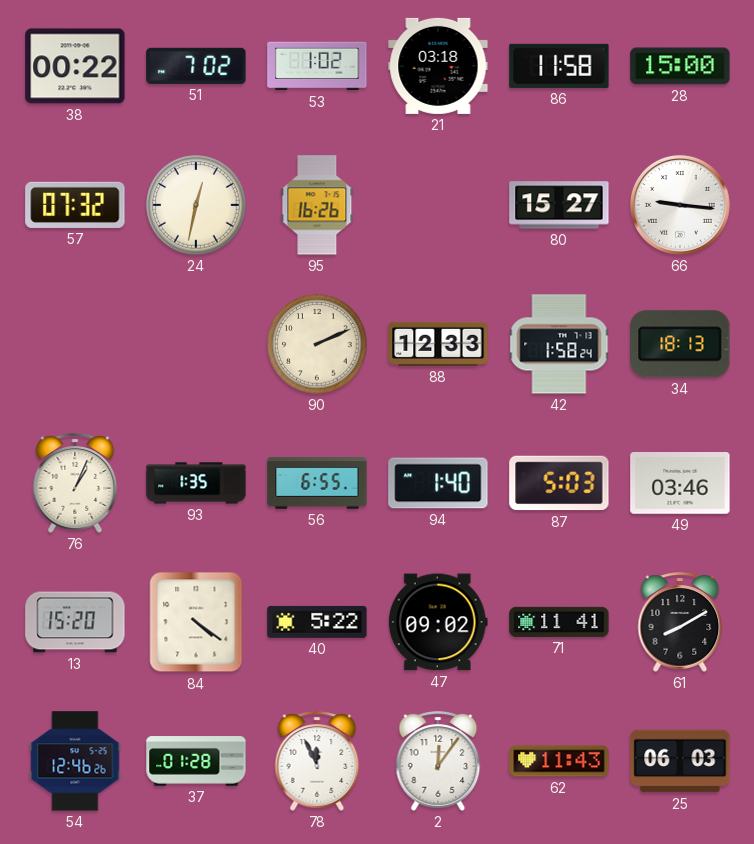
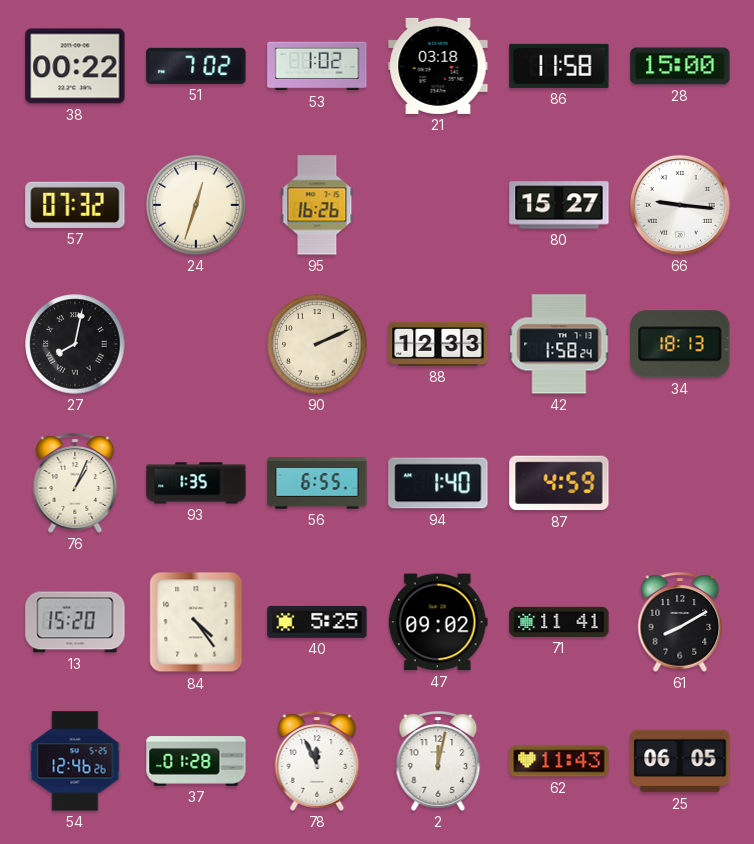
24: 12:32 -> 12:33 (196, 205)
27: none -> 8:02 (75, 344)
87: 5:03 -> 4:59 (559, 483)
49: 03:46 -> none (680, 484)
84: 4:21 -> 4:24 (196, 622)
40: 5:22 -> 5:25 (317, 622)
2: 12:06 -> 12:02 (438, 761)
25: 06:03 -> 06:05 (680, 761)
